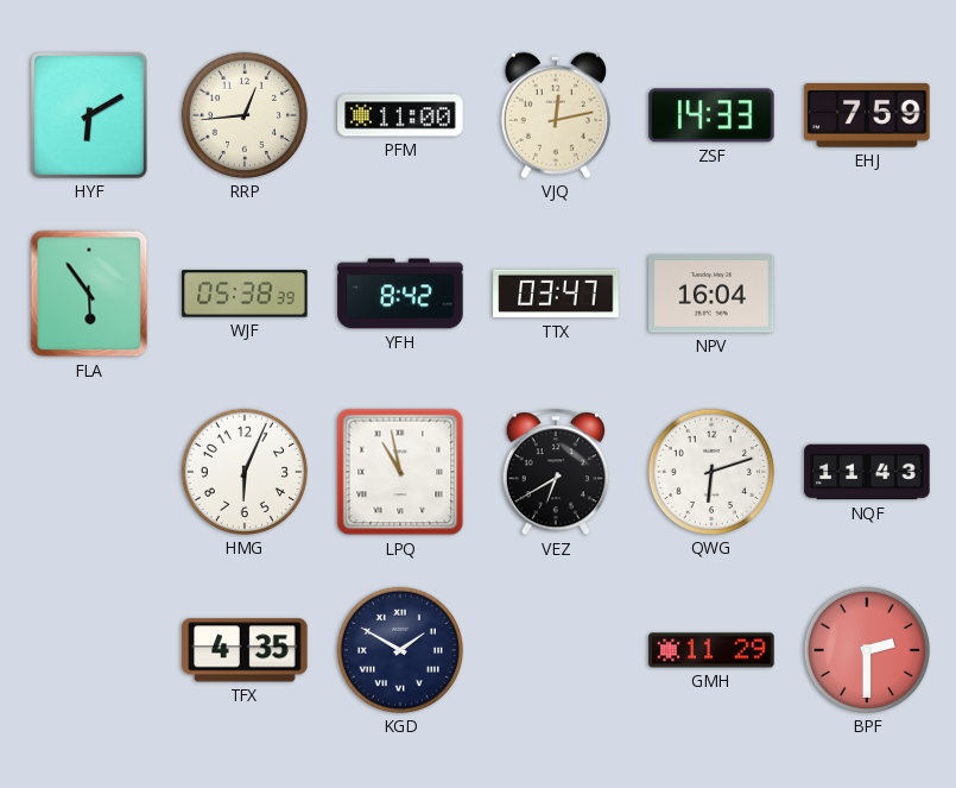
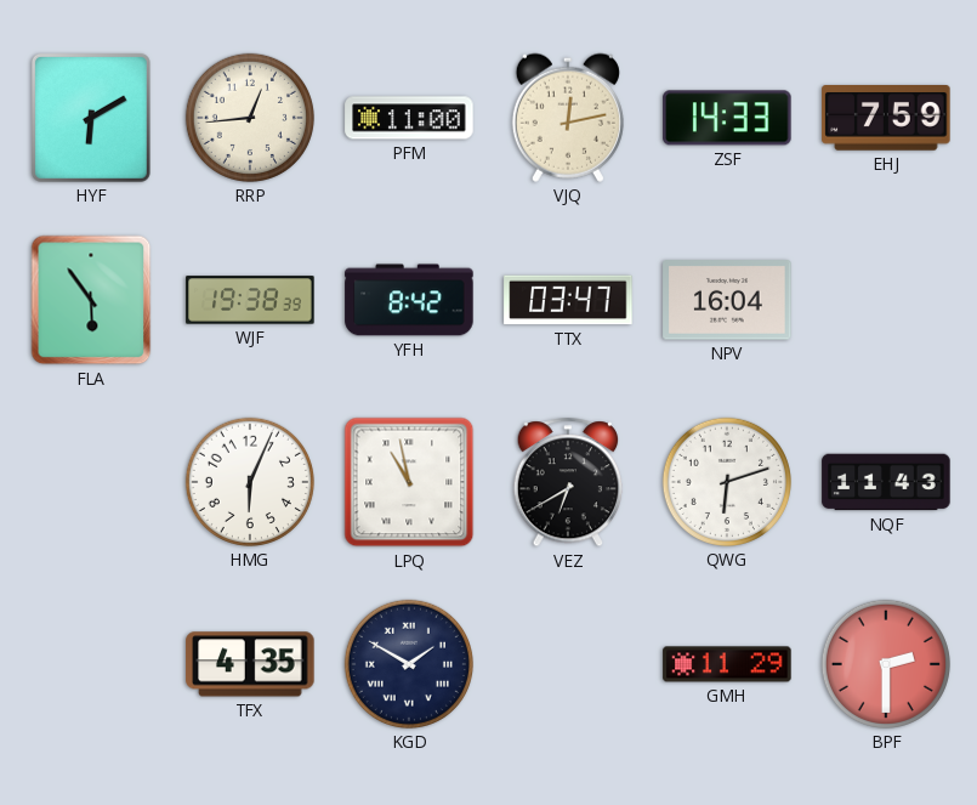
WJF: 05:38 -> 19:38 (250, 300)
